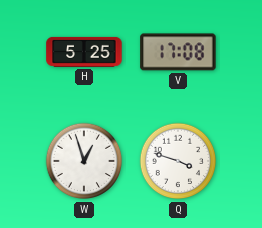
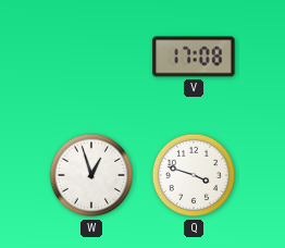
H: 5:25 -> none (84, 52)
